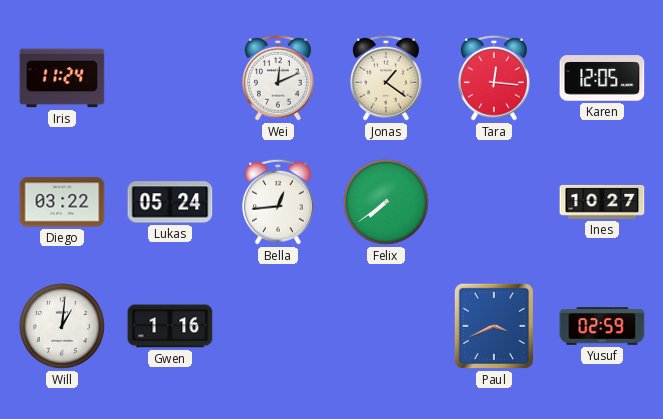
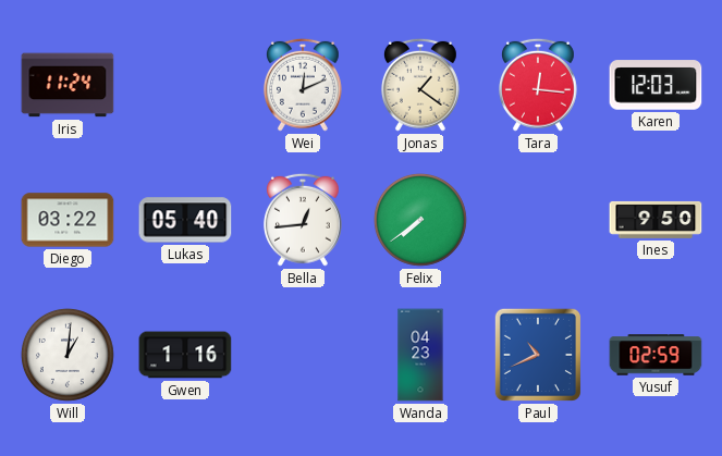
Karen: 12:05 -> 12:03 (656, 85)
Lukas: 05:24 -> 05:40 (185, 220)
Ines: 10:27 -> 9:50 (656, 220)
Wanda: none -> 04:23 (420, 355)
Paul: 3:41 -> 10:41 (538, 355)
